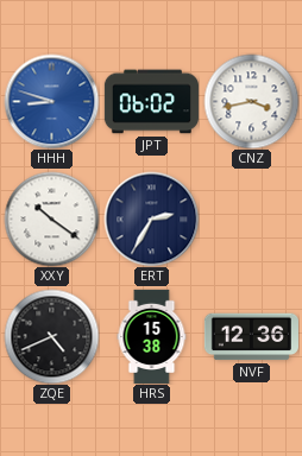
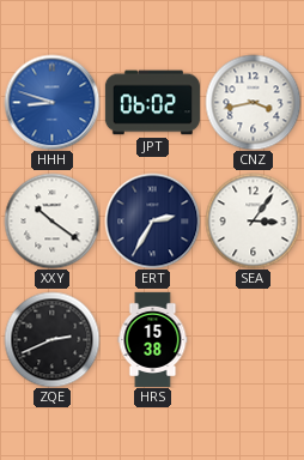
SEA: none -> 3:06 (253, 220)
ZQE: 4:41 -> 2:41 (51, 339)
NVF: 12:36 -> none (251, 337)
